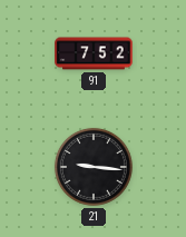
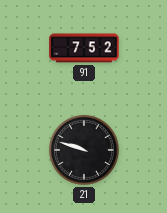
21: 9:16 -> 9:48 (84, 150)
